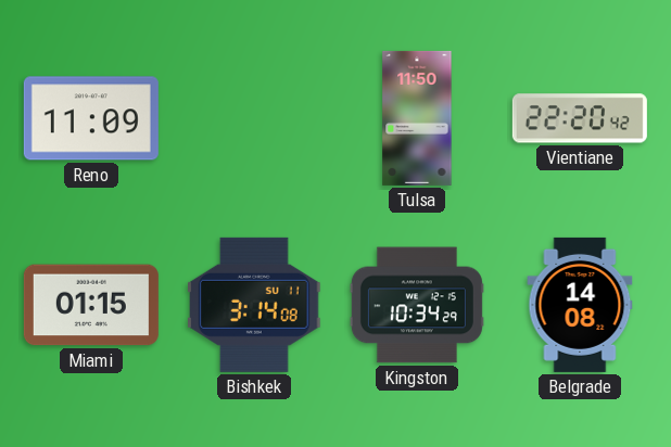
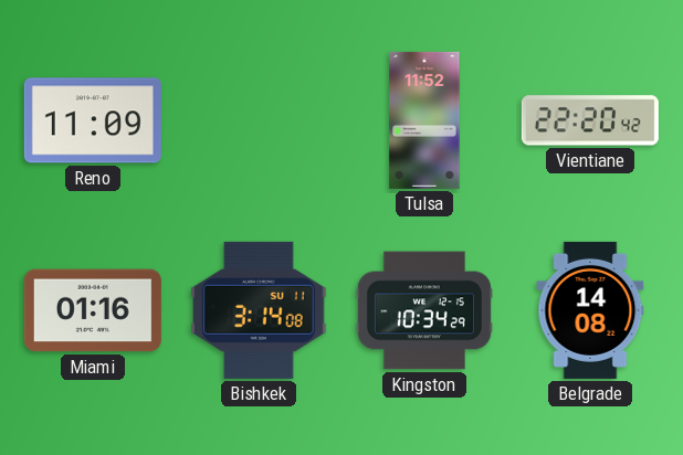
Tulsa: 11:50 -> 11:52 (424, 120)
Miami: 01:15 -> 01:16 (93, 310)
